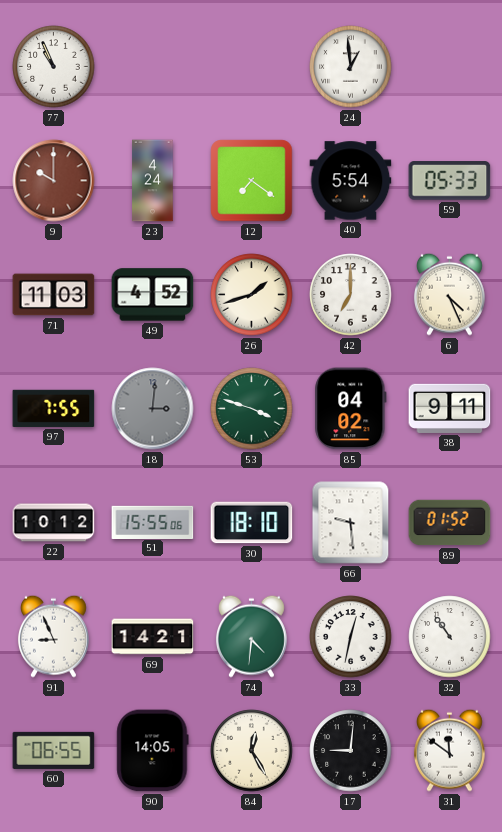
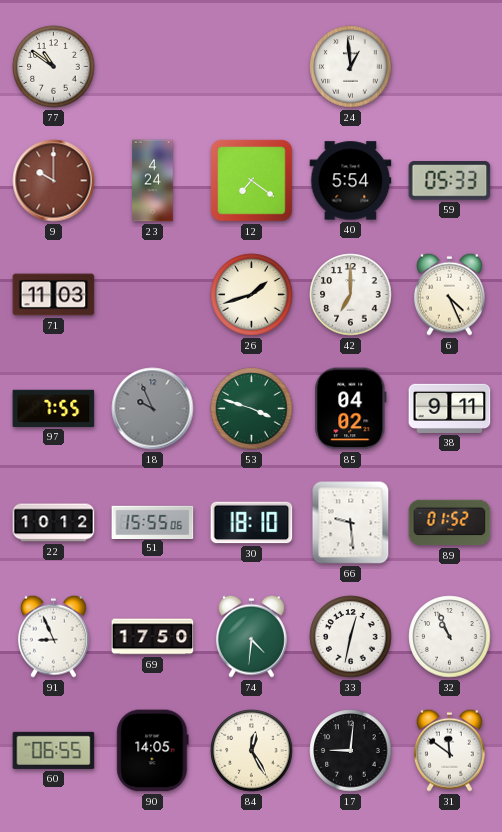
77: 10:56 -> 10:51 (54, 67)
49: 4:52 -> none (153, 295)
18: 3:01 -> 9:56 (153, 409)
69: 14:21 -> 17:50 (153, 637)
32: 10:54 -> 10:56 (450, 637)
